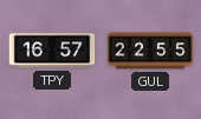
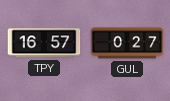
GUL: 22:55 -> 0:27 (127, 43)
